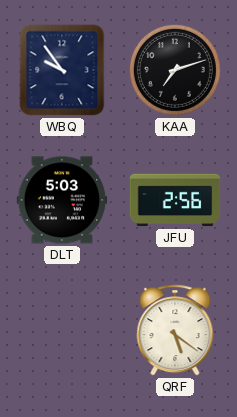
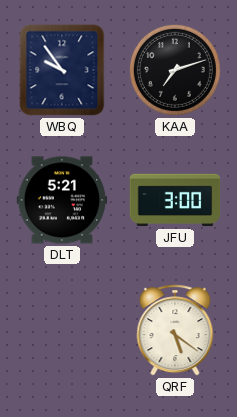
DLT: 5:03 -> 5:21 (62, 200)
JFU: 2:56 -> 3:00 (175, 200)
